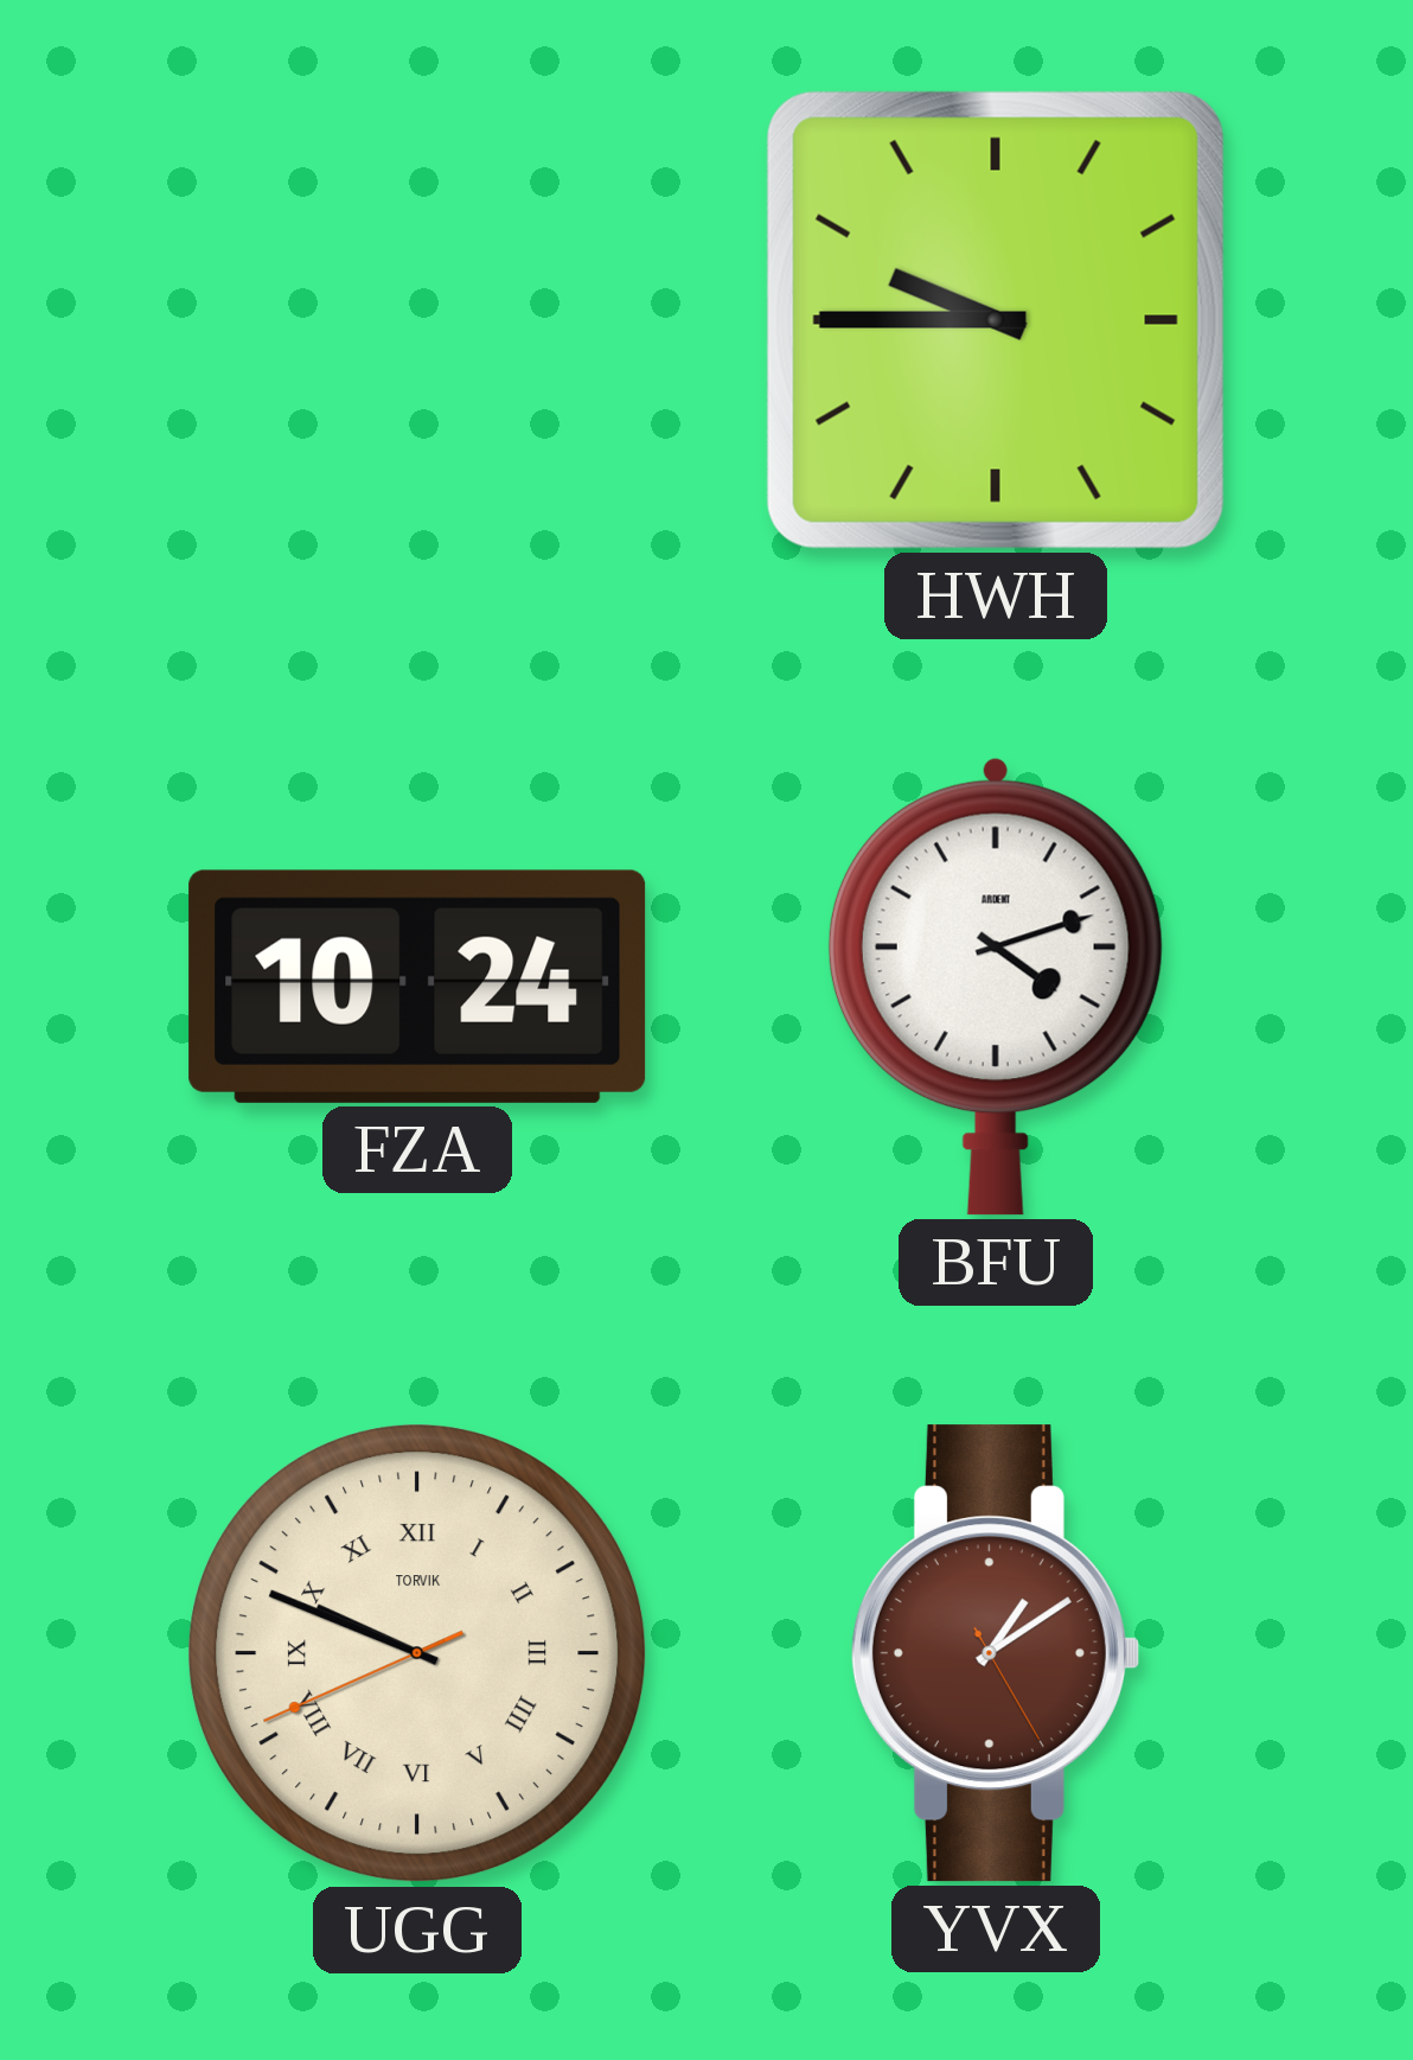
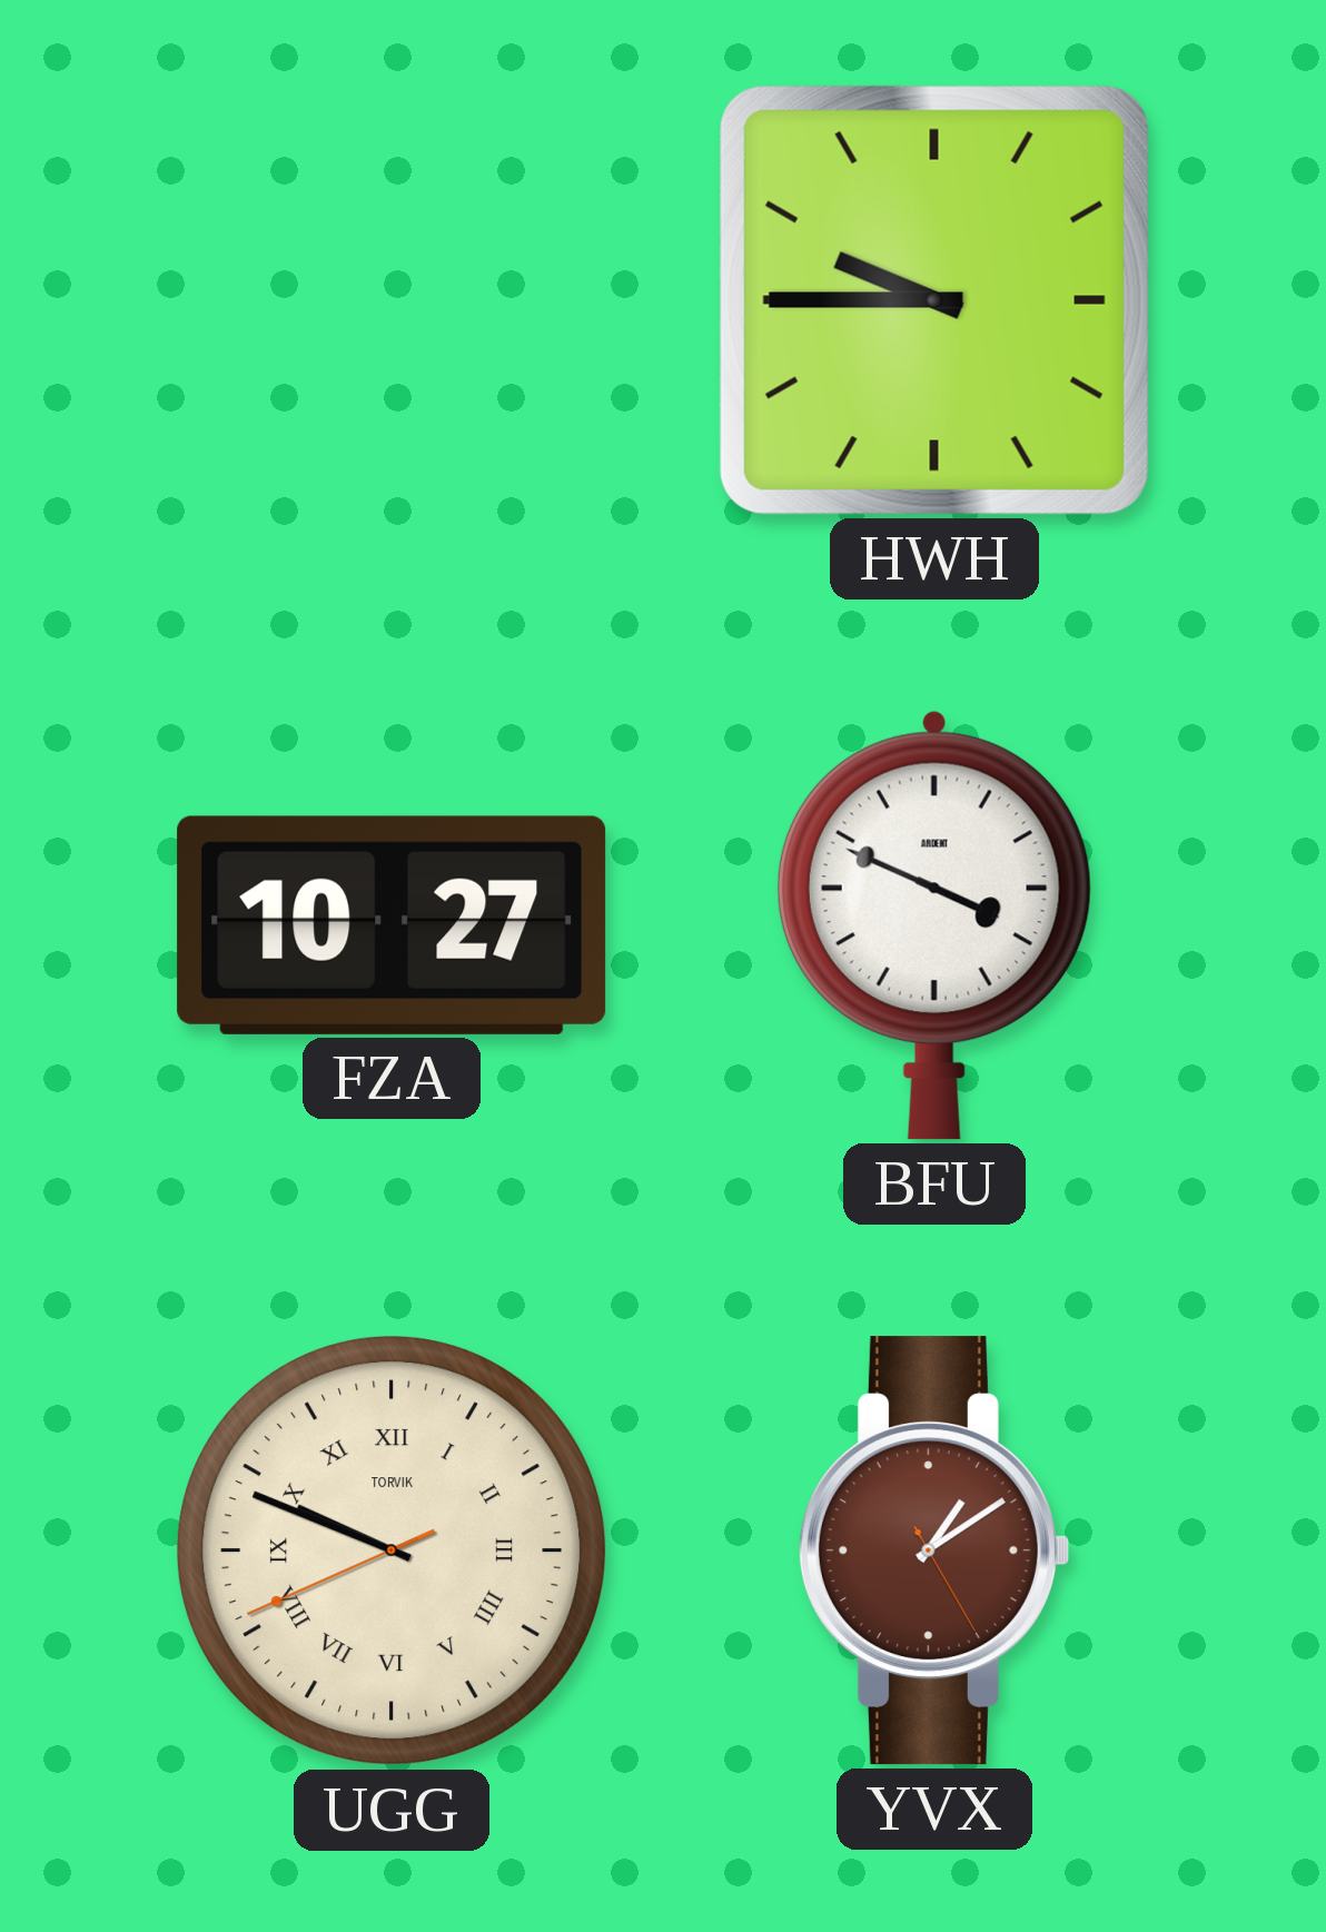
FZA: 10:24 -> 10:27 (392, 925)
BFU: 4:12 -> 3:49 (934, 925)
